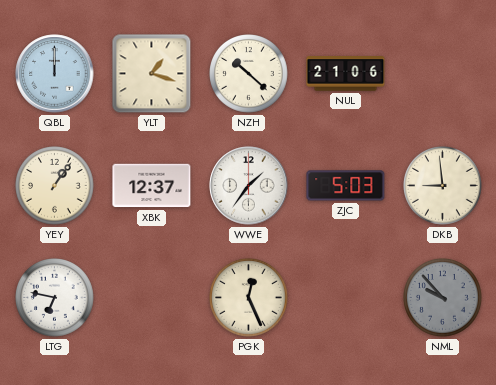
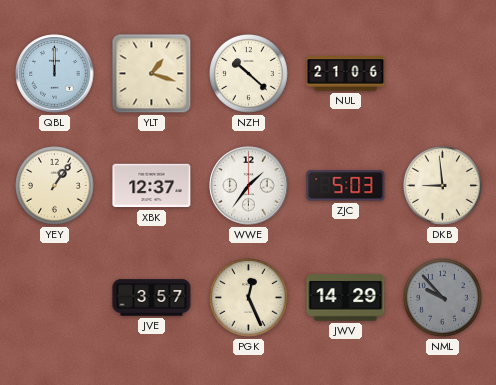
LTG: 6:47 -> none (55, 298)
JVE: none -> 3:57 (152, 298)
JWV: none -> 14:29 (346, 298)
